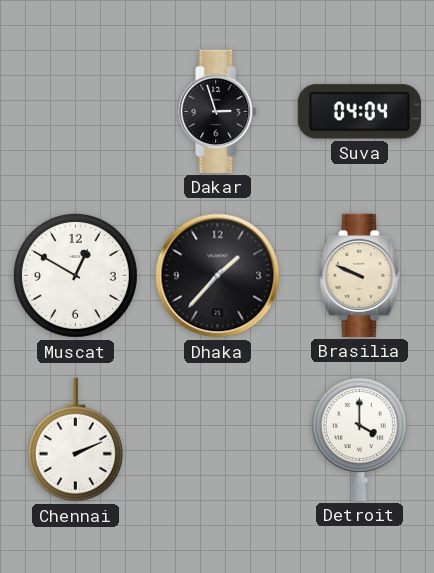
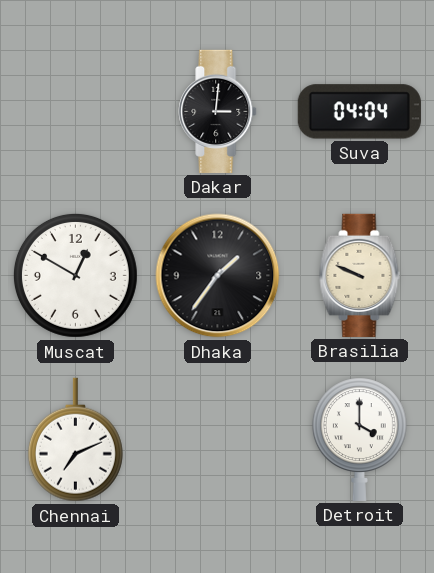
Dakar: 2:57 -> 3:01 (218, 111)
Dhaka: 1:37 -> 1:36 (218, 276)
Chennai: 2:11 -> 7:11 (75, 440)
